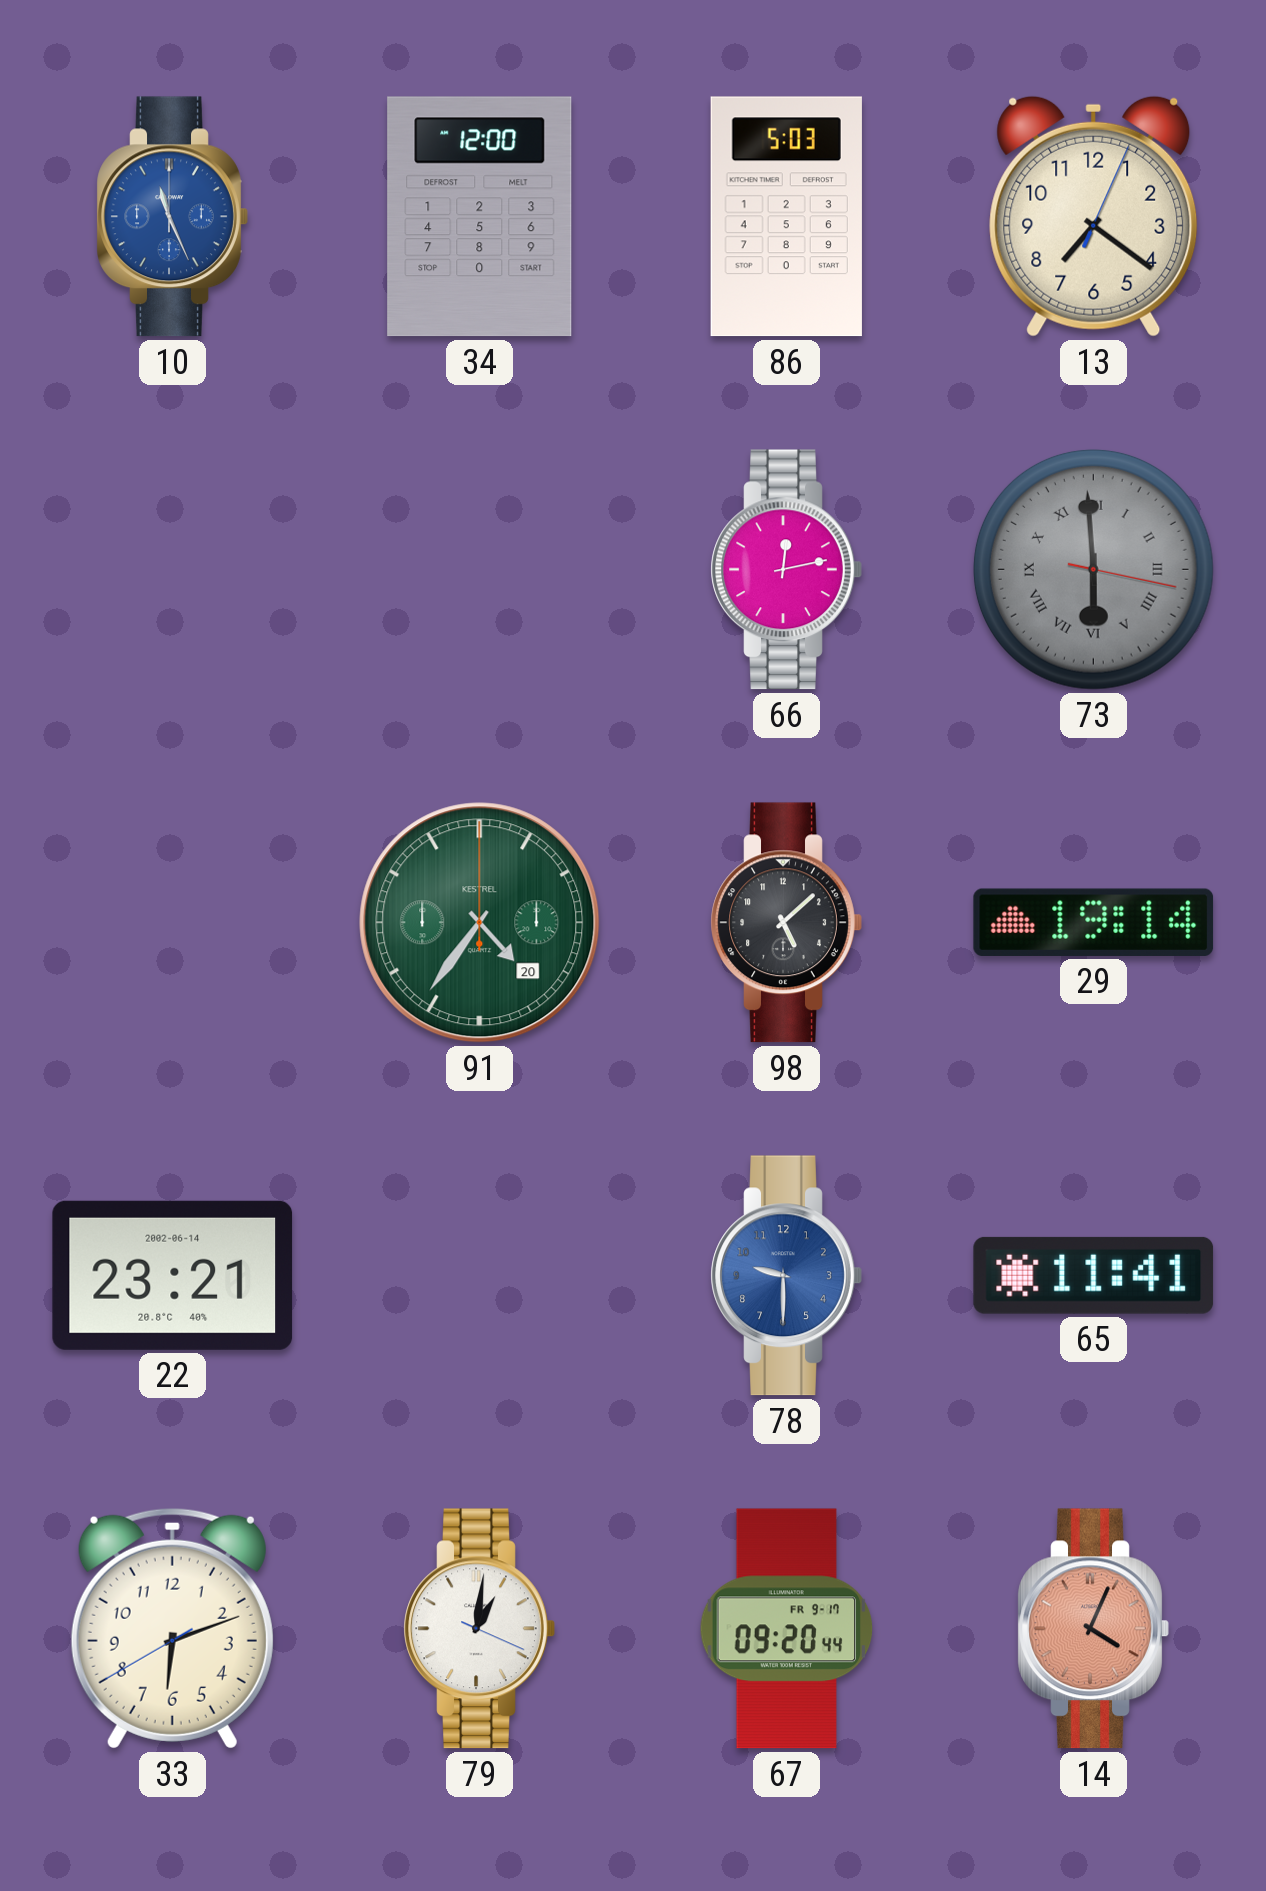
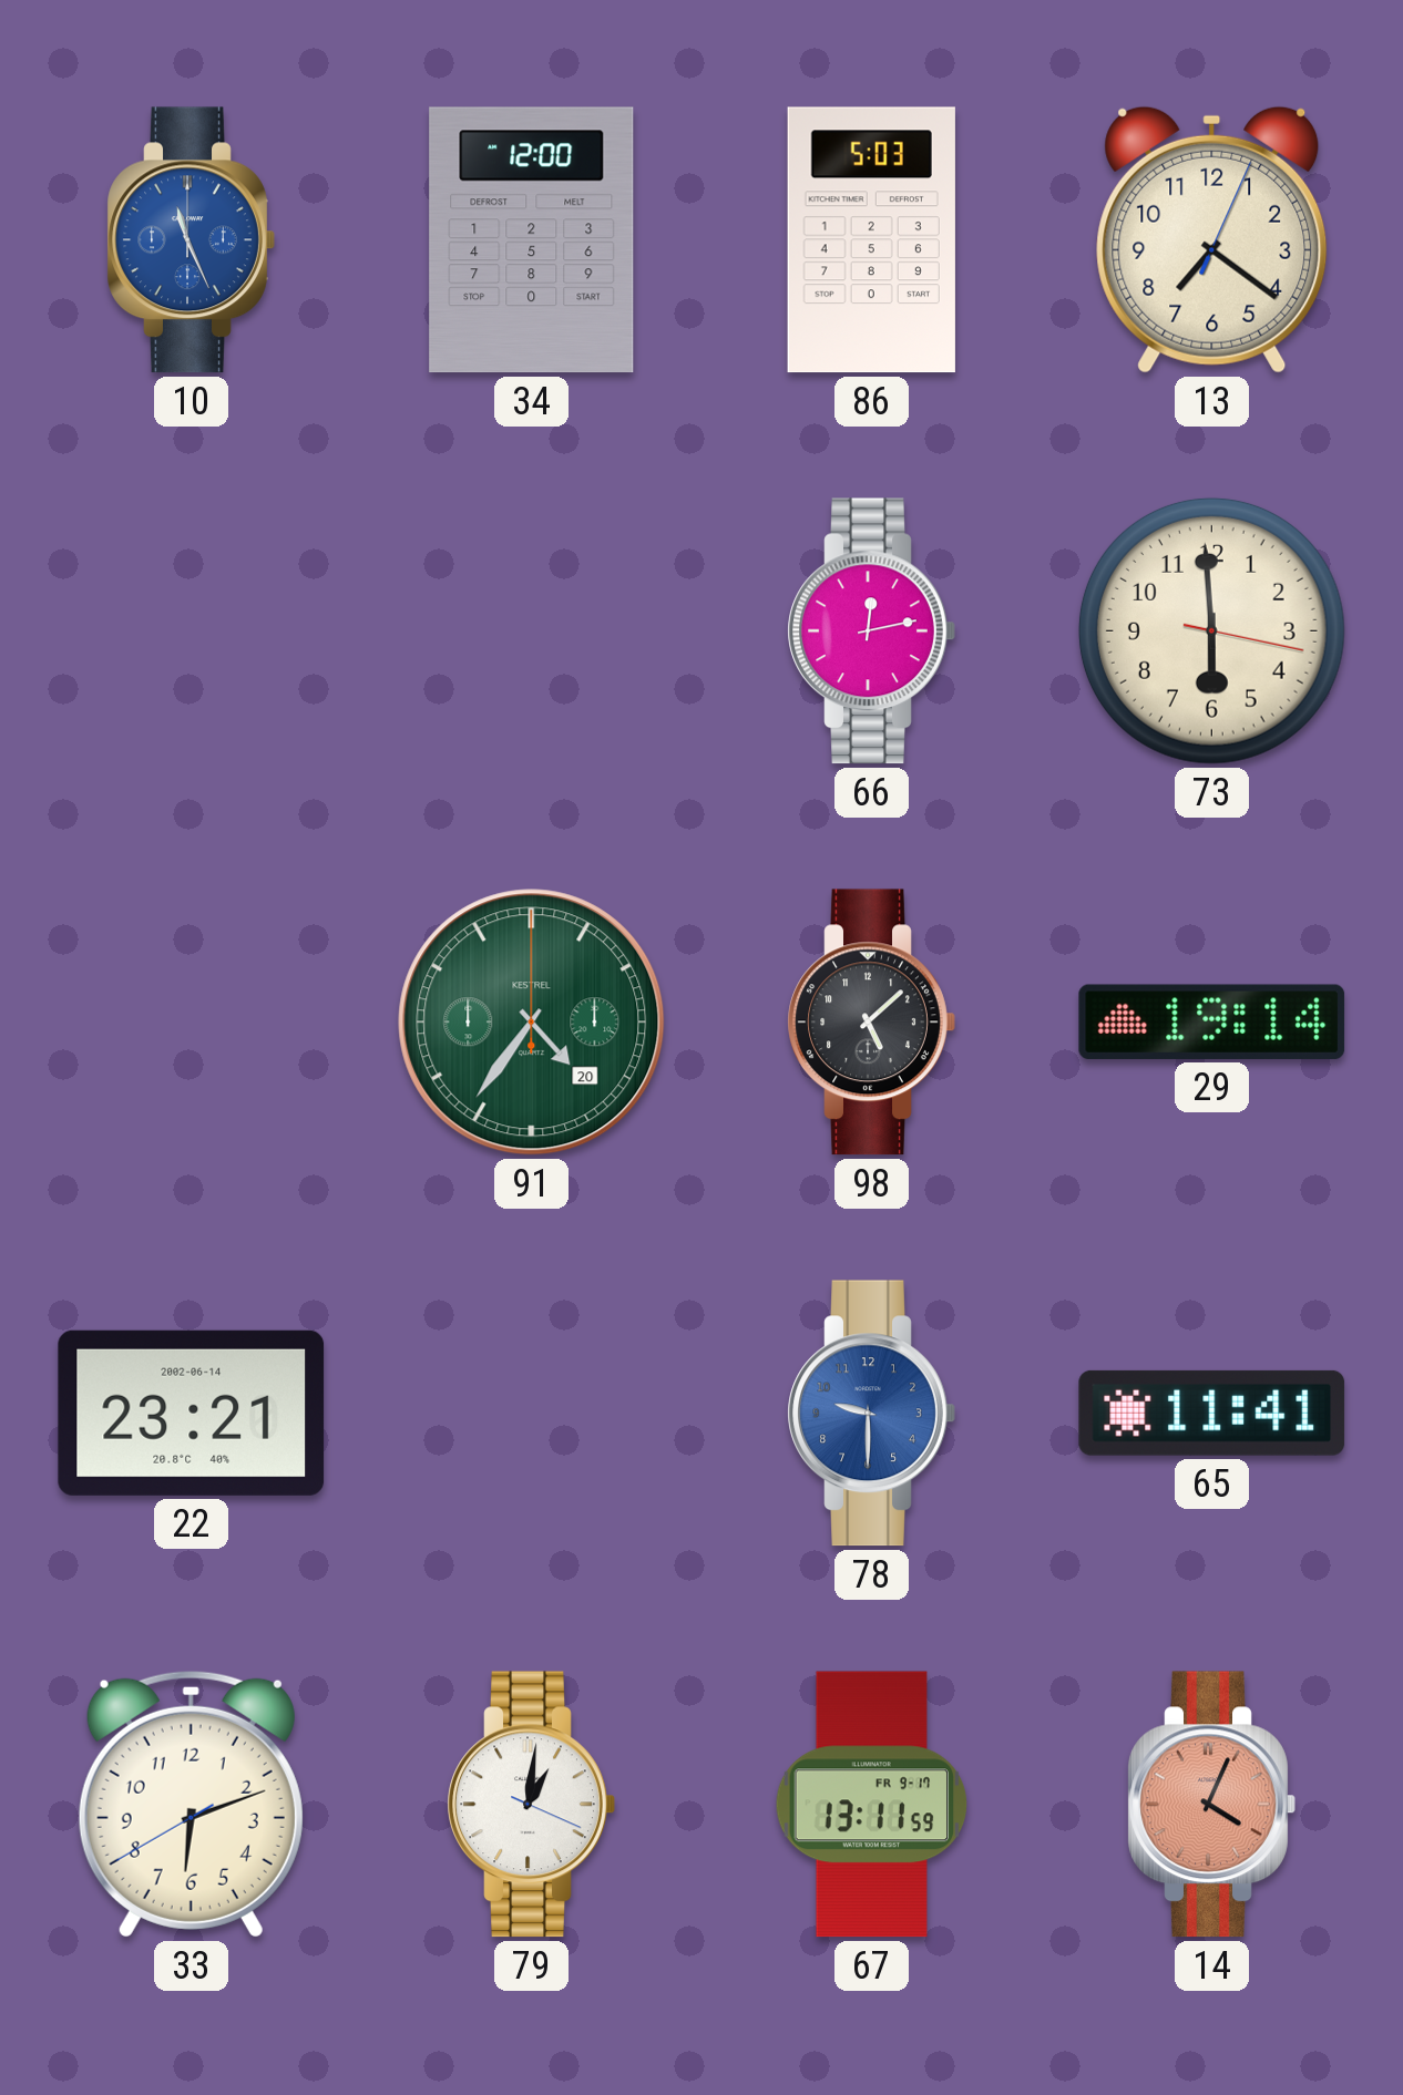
73 dial: grey -> cream (1211, 630)
73 numerals: Roman -> Arabic (1211, 630)
67: 09:20 -> 13:11 (872, 1805)
